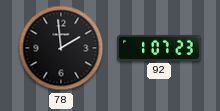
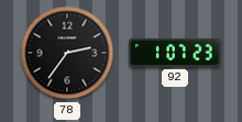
78: 1:59 -> 2:36 (67, 53)
